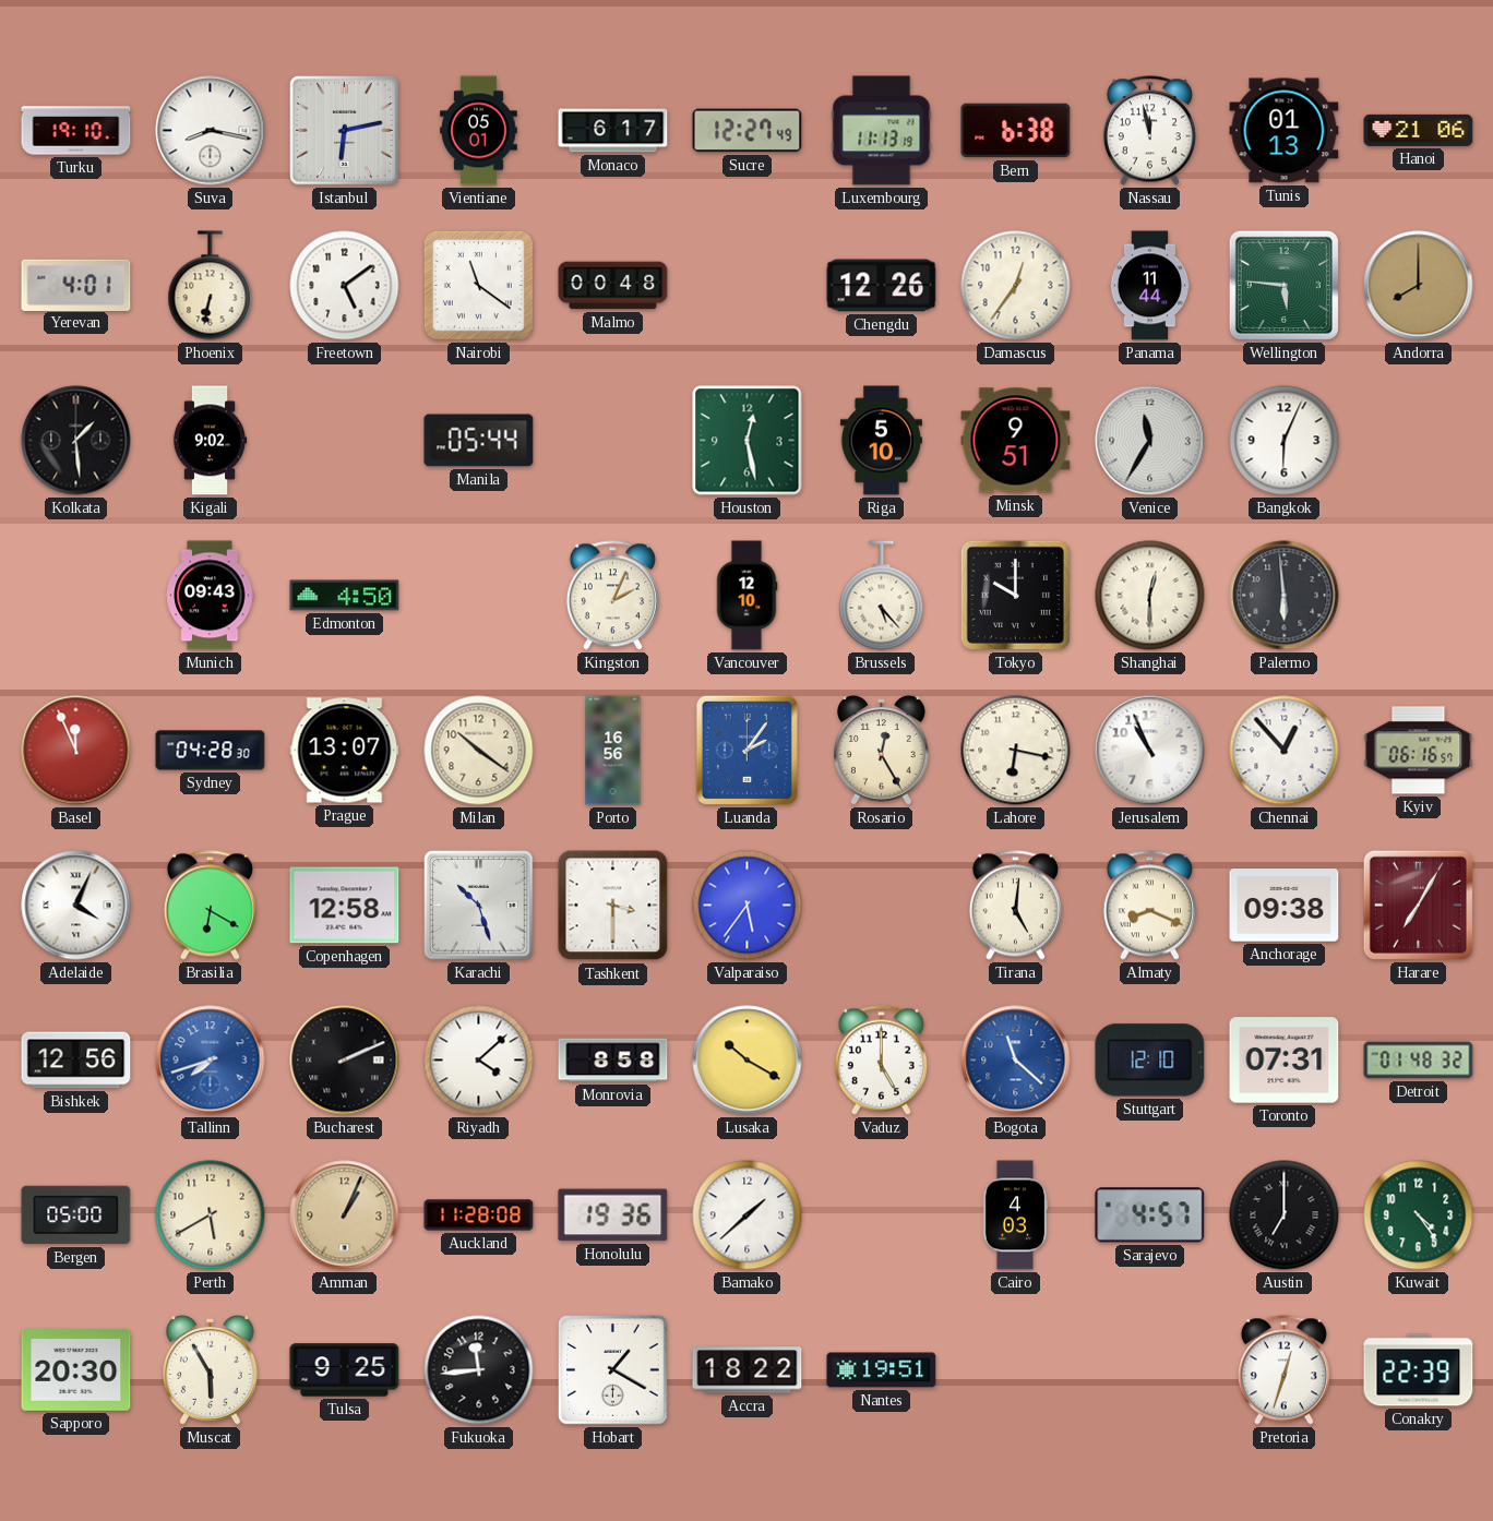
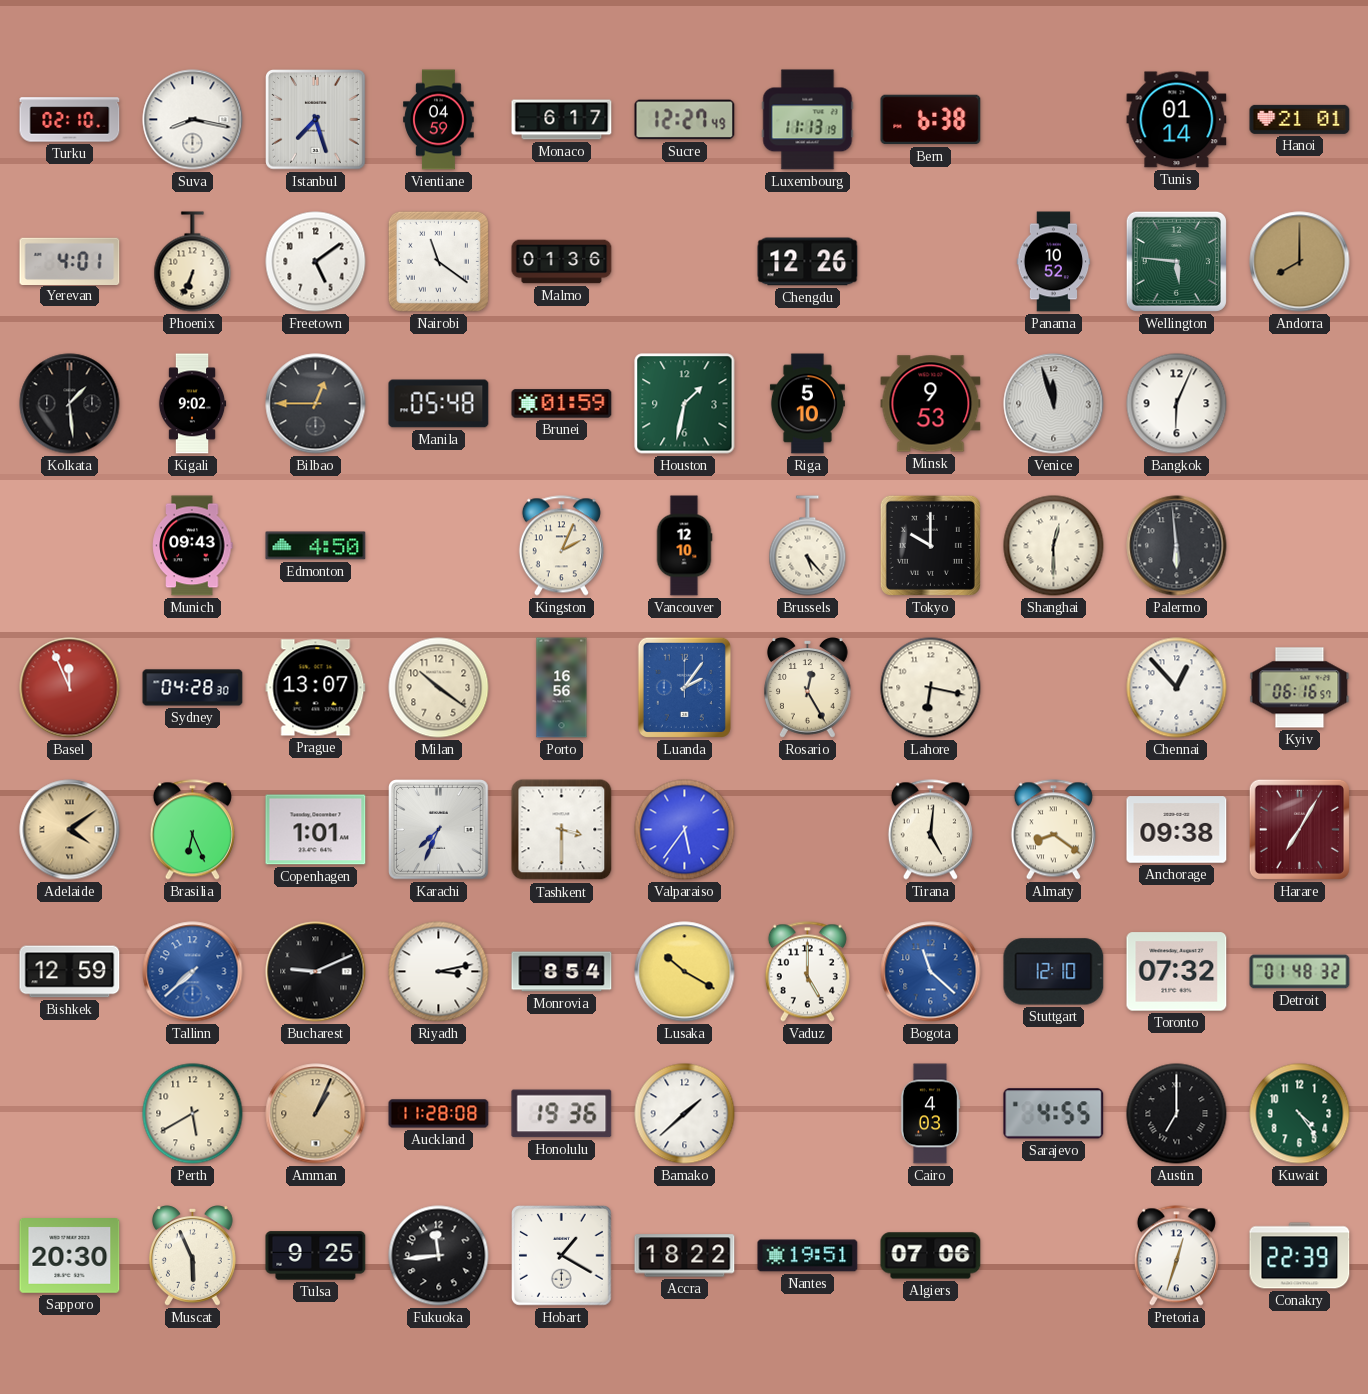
Turku: 19:10 -> 02:10 (70, 120)
Istanbul: 6:13 -> 7:27 (316, 120)
Vientiane: 05:01 -> 04:59 (439, 120)
Nassau: 11:58 -> none (1149, 131)
Tunis: 01:13 -> 01:14 (1177, 120)
Hanoi: 21:06 -> 21:01 (1300, 119)
Phoenix: 6:32 -> 6:34 (193, 262)
Malmo: 00:48 -> 01:36 (562, 262)
Damascus: 12:36 -> none (1016, 286)
Panama: 11:44 -> 10:52 (1054, 262)
Bilbao: none -> 12:45 (316, 404)
Manila: 05:44 -> 05:48 (439, 404)
Brunei: none -> 01:59 (562, 404)
Houston: 12:28 -> 1:32 (685, 404)
Minsk: 9:51 -> 9:53 (931, 404)
Venice: 11:35 -> 11:57 (1054, 404)
Jerusalem: 10:56 -> none (1150, 751)
Adelaide: 4:04 -> 4:09 (70, 830)
Adelaide dial: white -> champagne (70, 830)
Brasilia: 6:20 -> 6:26 (192, 830)
Copenhagen: 12:58 -> 1:01 (316, 830)
Karachi: 10:27 -> 7:34 (439, 830)
Almaty: 8:19 -> 8:21 (1053, 830)
Bishkek: 12:56 -> 12:59 (70, 972)
Tallinn: 7:42 -> 7:38 (193, 972)
Bucharest: 2:11 -> 9:11 (316, 972)
Riyadh: 4:08 -> 3:13 (439, 972)
Monrovia: 8:58 -> 8:54 (562, 972)
Toronto: 07:31 -> 07:32 (1177, 972)
Bergen: 05:00 -> none (76, 1215)
Sarajevo: 4:57 -> 4:55 (1054, 1114)
Muscat: 5:55 -> 5:56 (193, 1256)
Algiers: none -> 07:06 (931, 1256)
